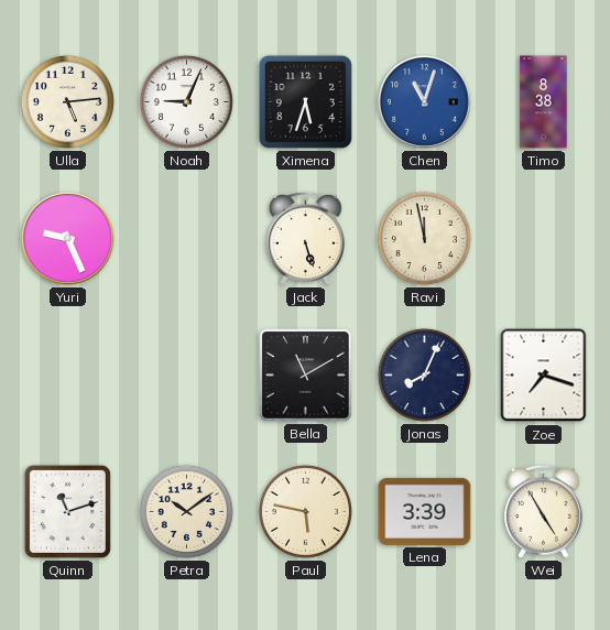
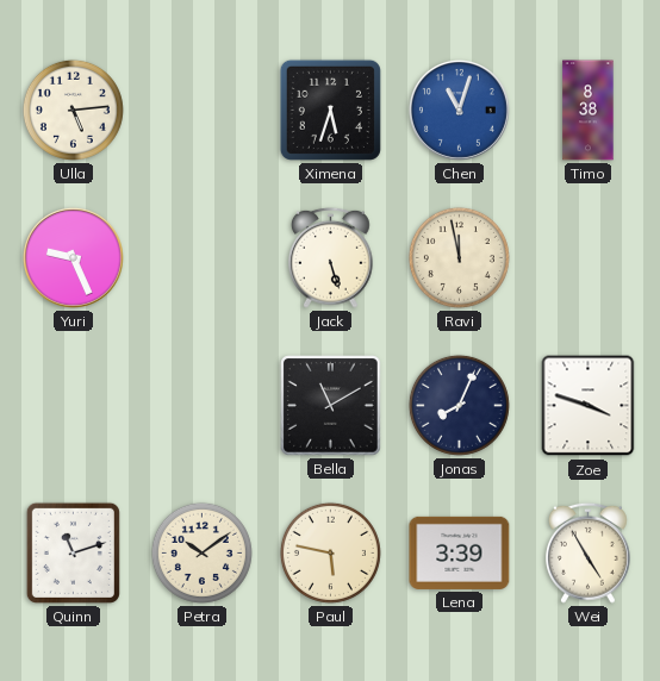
Noah: 9:04 -> none (186, 101)
Zoe: 7:18 -> 3:48 (589, 406)
